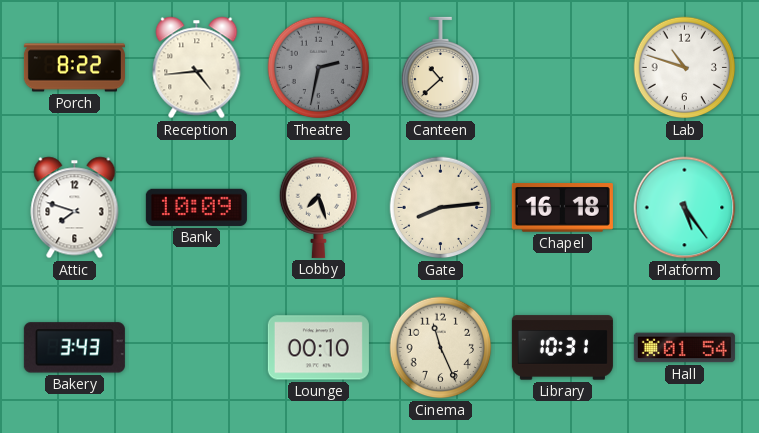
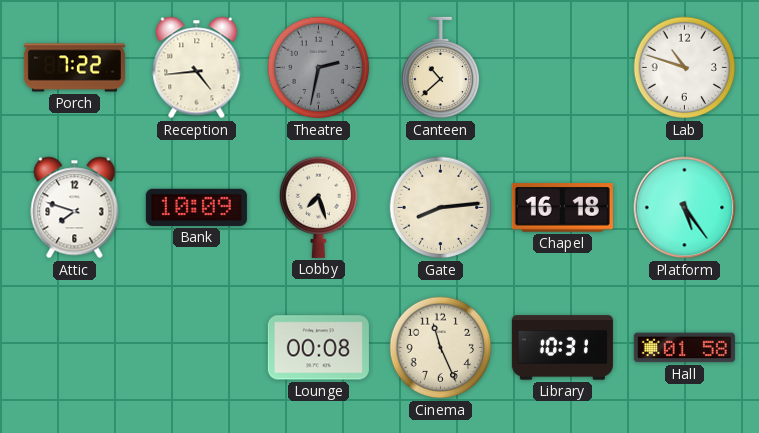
Porch: 8:22 -> 7:22 (74, 68)
Bakery: 3:43 -> none (74, 348)
Lounge: 00:10 -> 00:08 (318, 348)
Hall: 01:54 -> 01:58 (684, 348)
